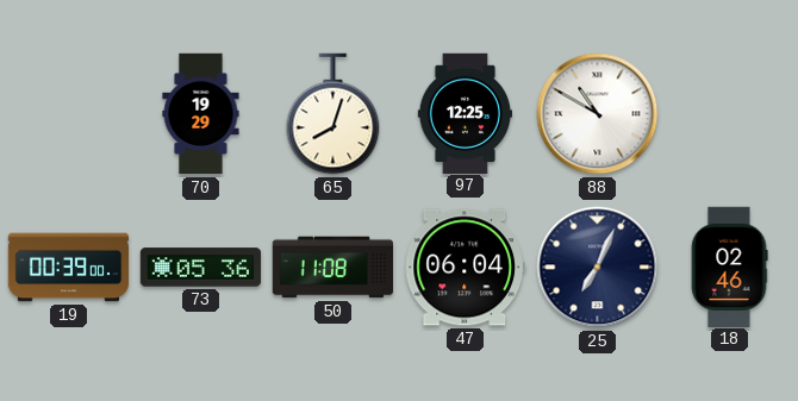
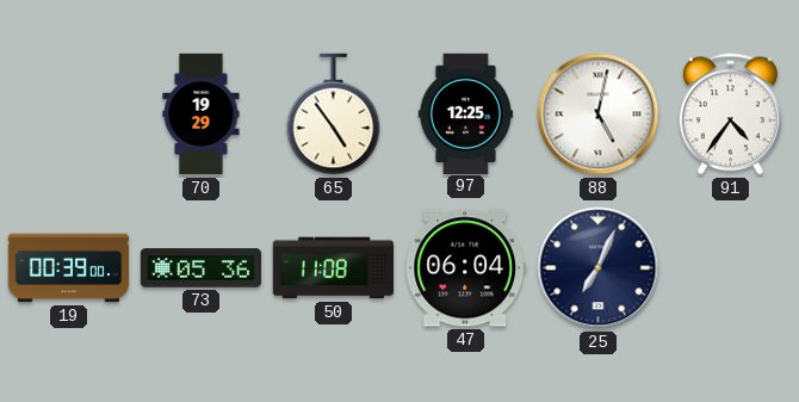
65: 8:03 -> 4:54 (334, 115)
88: 10:50 -> 5:02 (599, 115)
91: none -> 4:36 (730, 115)
18: 02:46 -> none (729, 267)
